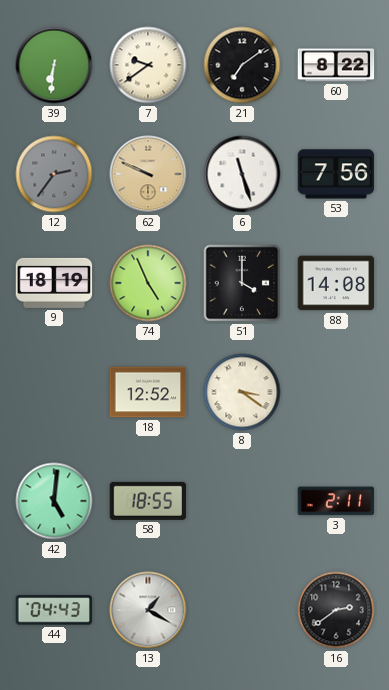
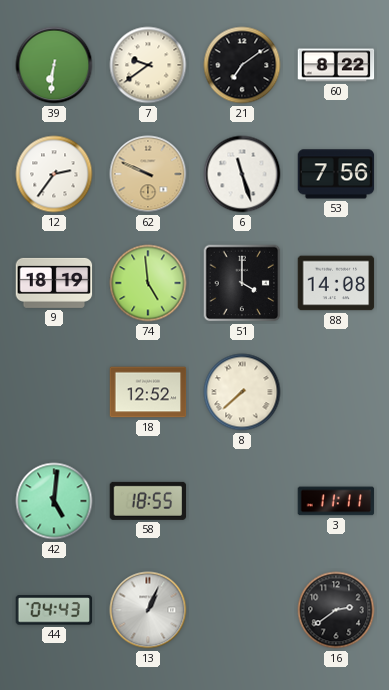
12 dial: grey -> white (54, 174)
74: 4:56 -> 4:59 (148, 283)
8: 3:21 -> 7:38 (242, 392)
3: 2:11 -> 11:11 (336, 501)
13: 1:20 -> 1:04 (148, 610)
